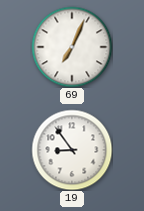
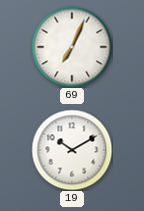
19: 8:54 -> 10:10 (72, 150)
